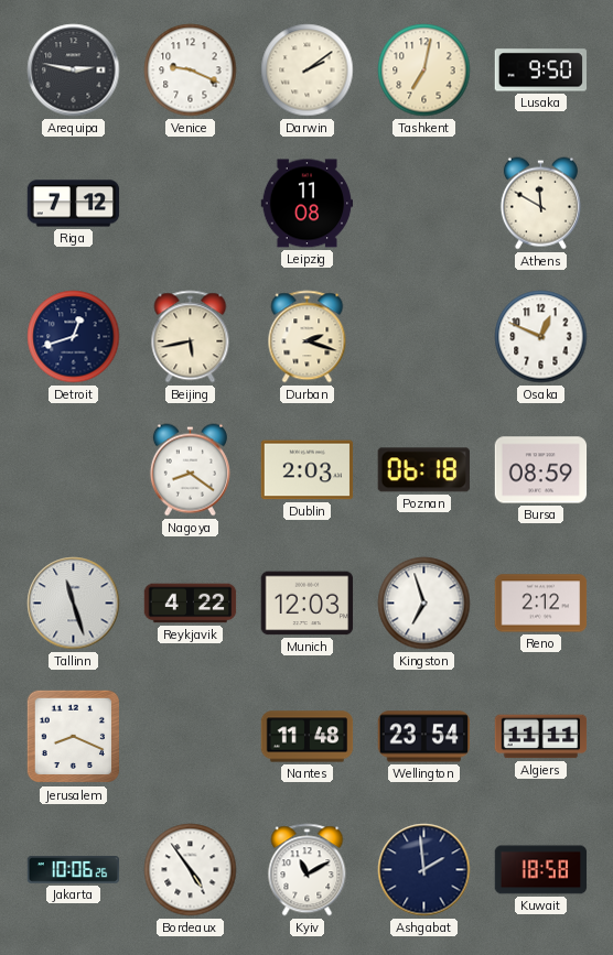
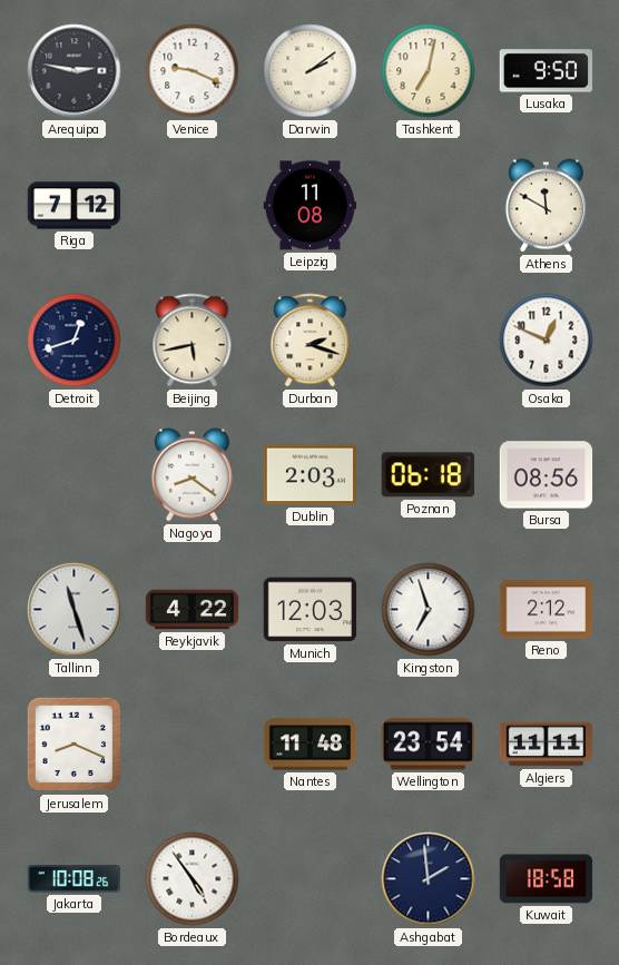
Bursa: 08:59 -> 08:56 (547, 475)
Jakarta: 10:06 -> 10:08 (75, 879)
Kyiv: 11:10 -> none (308, 870)
